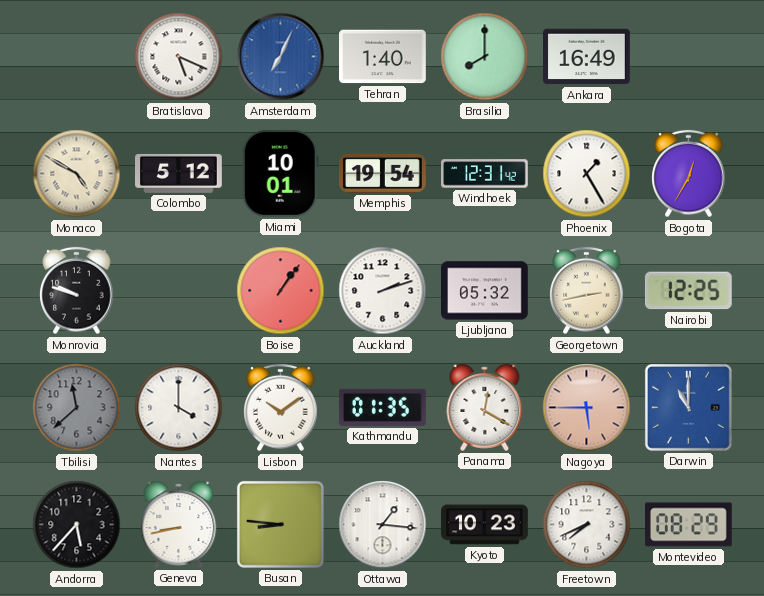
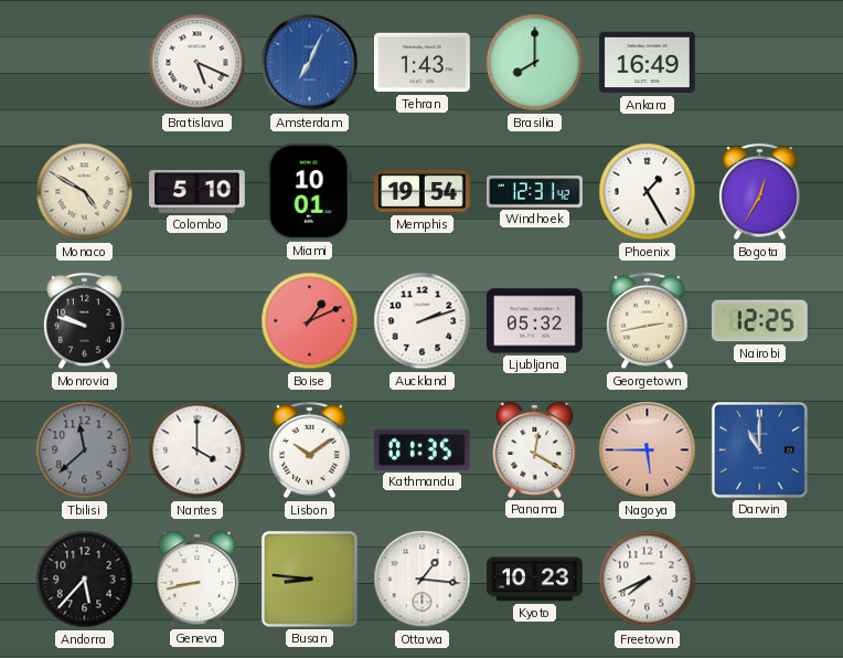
Tehran: 1:40 -> 1:43 (423, 63)
Colombo: 5:12 -> 5:10 (198, 192)
Boise: 1:06 -> 1:11 (310, 321)
Montevideo: 08:29 -> none (689, 525)
